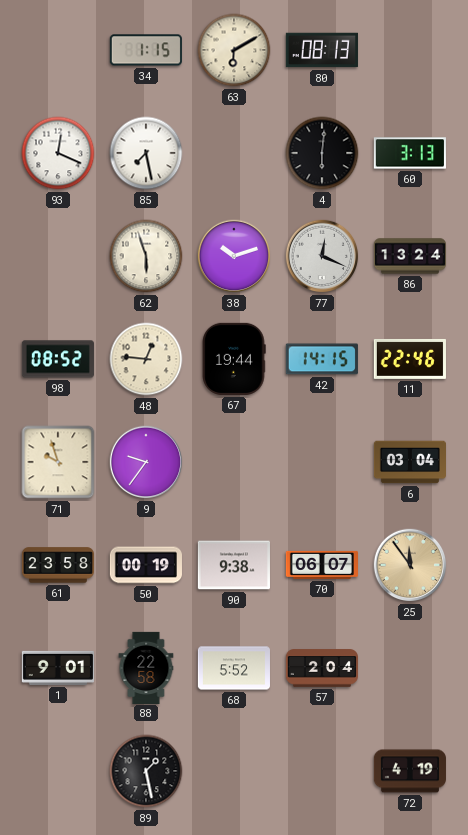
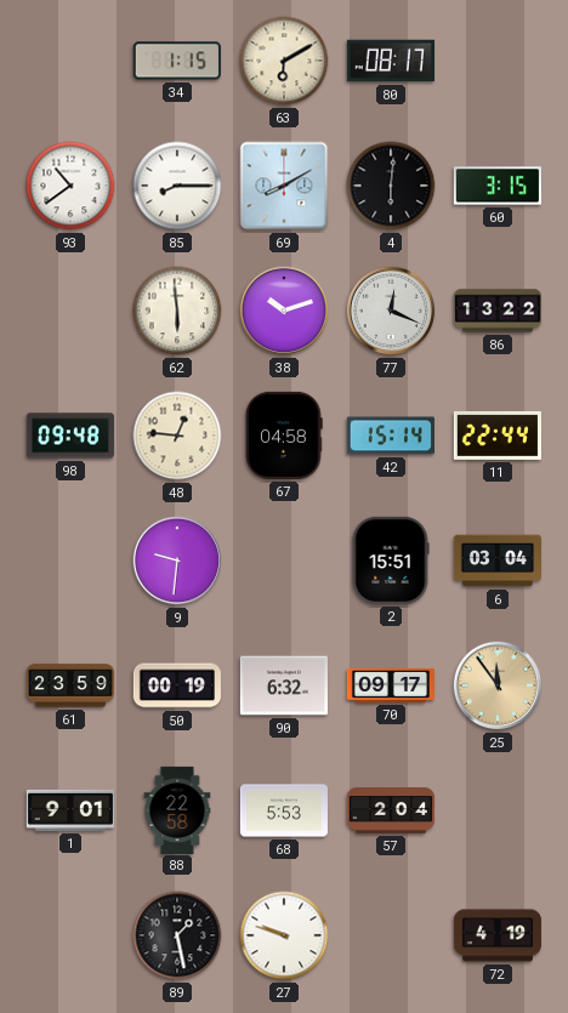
80: 08:13 -> 08:17 (391, 61)
93: 12:19 -> 10:39 (70, 186)
85: 7:28 -> 8:15 (177, 186)
69: none -> 8:10 (284, 186)
60: 3:13 -> 3:15 (498, 186)
62: 5:57 -> 5:59 (177, 311)
86: 13:24 -> 13:22 (496, 311)
98: 08:52 -> 09:48 (70, 436)
67: 19:44 -> 04:58 (284, 436)
42: 14:15 -> 15:14 (391, 436)
11: 22:46 -> 22:44 (498, 436)
71: 9:57 -> none (58, 462)
9: 9:36 -> 9:31 (177, 560)
2: none -> 15:51 (391, 560)
61: 23:58 -> 23:59 (69, 685)
90: 9:38 -> 6:32 (284, 685)
70: 06:07 -> 09:17 (390, 685)
68: 5:52 -> 5:53 (283, 810)
27: none -> 9:48 (284, 935)
